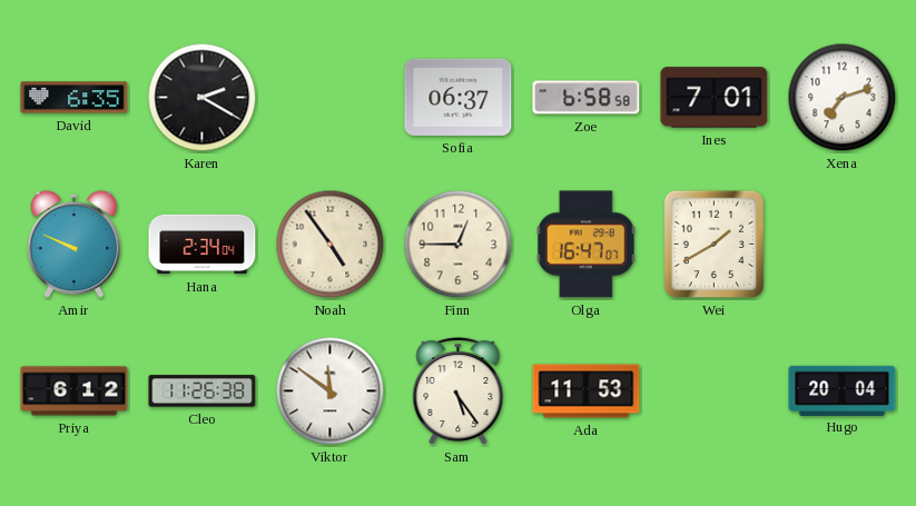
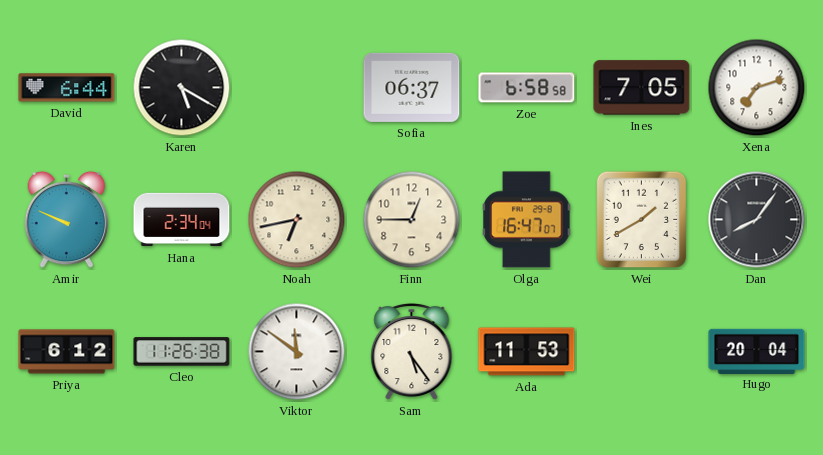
David: 6:35 -> 6:44 (67, 88)
Karen: 2:20 -> 5:20 (182, 88)
Ines: 7:01 -> 7:05 (642, 88)
Noah: 4:54 -> 6:43 (297, 220)
Dan: none -> 8:06 (757, 220)
